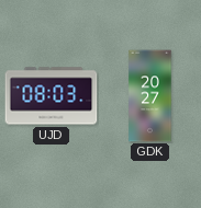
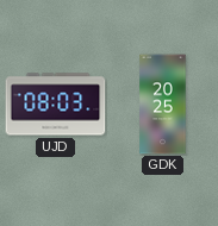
GDK: 20:27 -> 20:25 (163, 105)
